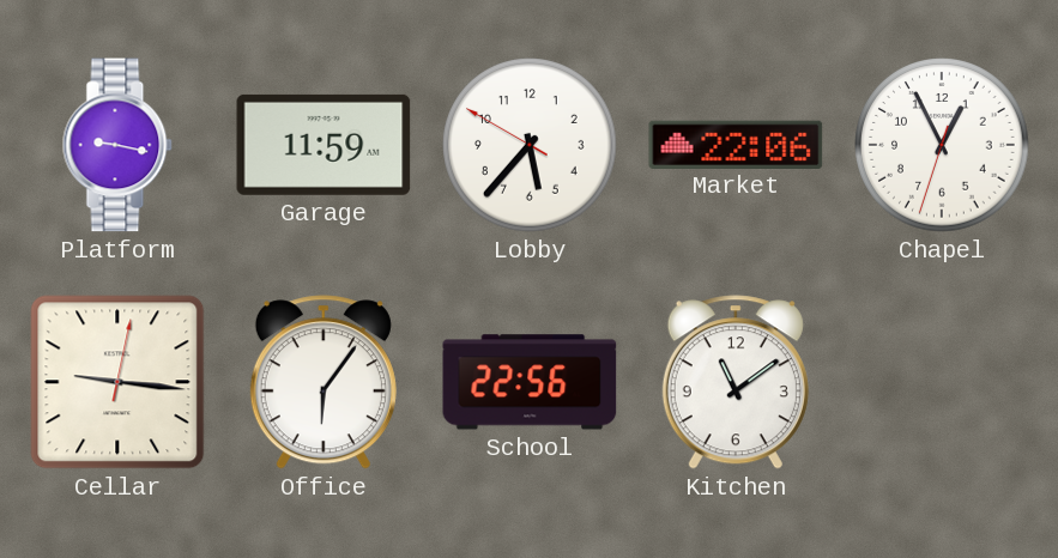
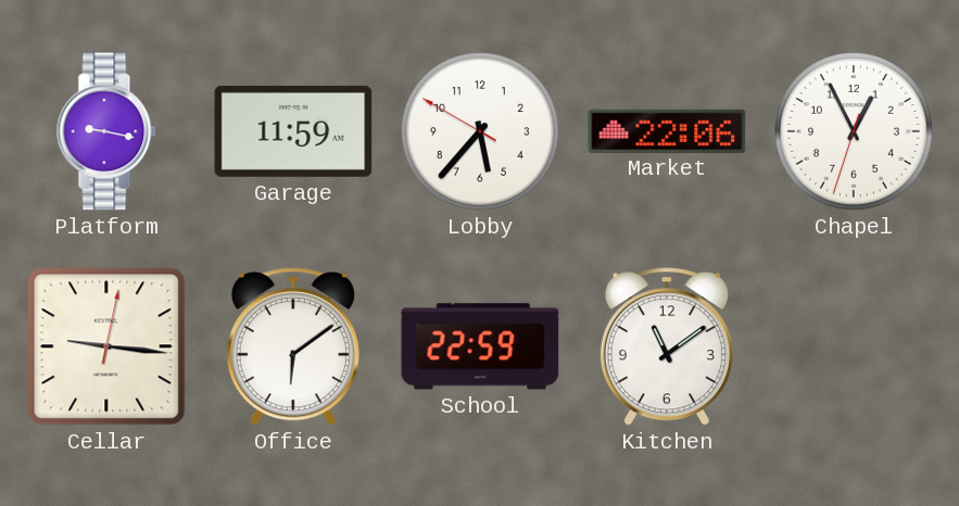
Office: 6:06 -> 6:09 (293, 346)
School: 22:56 -> 22:59 (480, 346)
